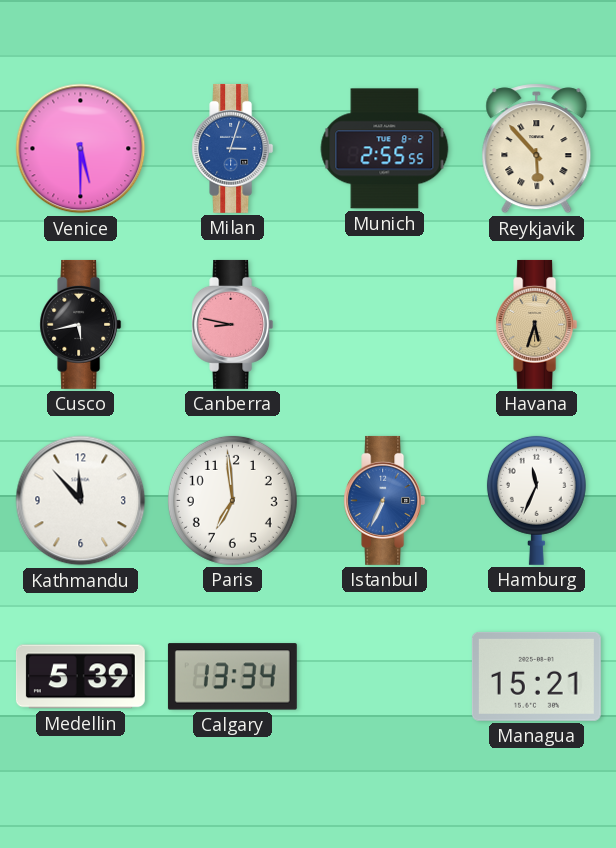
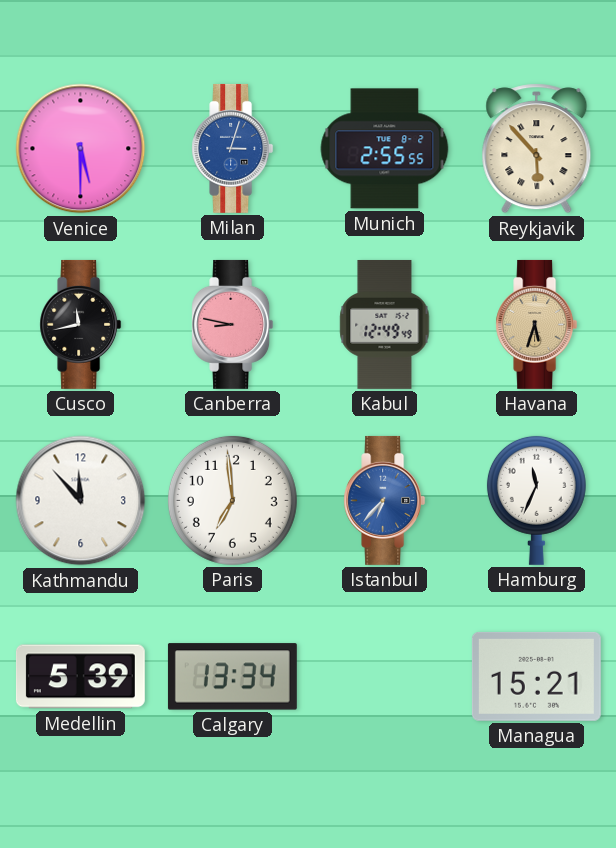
Cusco: 5:43 -> 11:43 (81, 324)
Kabul: none -> 12:49 (385, 324)
Istanbul: 6:34 -> 6:37 (385, 500)
